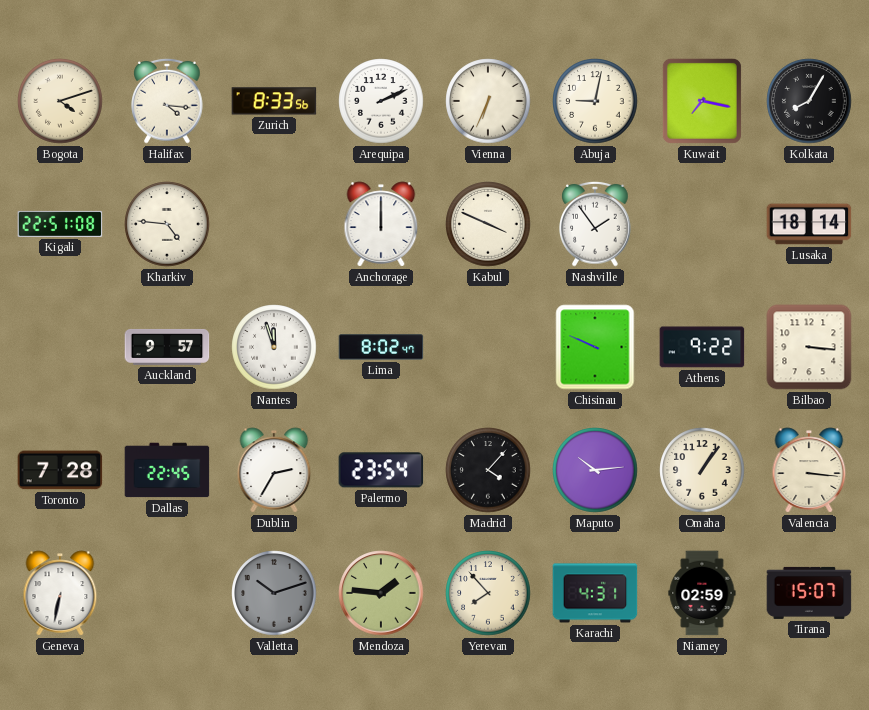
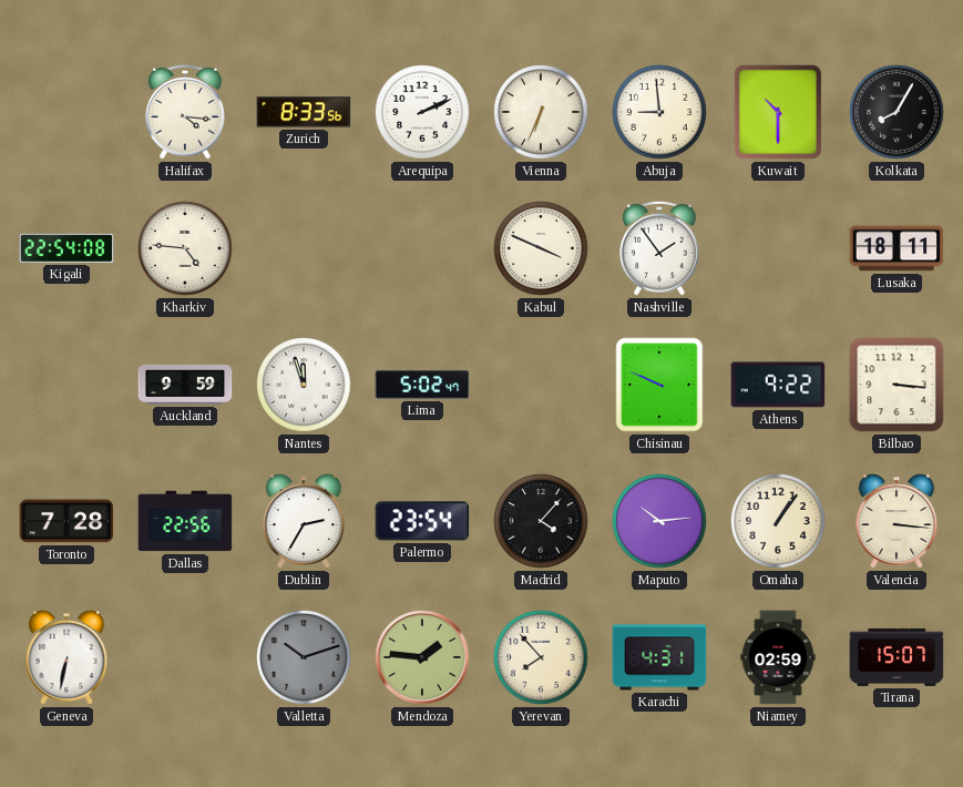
Bogota: 4:12 -> none (60, 101)
Abuja: 9:02 -> 8:59 (659, 112)
Kuwait: 7:17 -> 10:30 (778, 112)
Kigali: 22:51 -> 22:54 (66, 248)
Anchorage: 12:00 -> none (381, 224)
Lusaka: 18:14 -> 18:11 (897, 248)
Auckland: 9:57 -> 9:59 (185, 385)
Lima: 8:02 -> 5:02 (422, 385)
Dallas: 22:45 -> 22:56 (185, 521)
